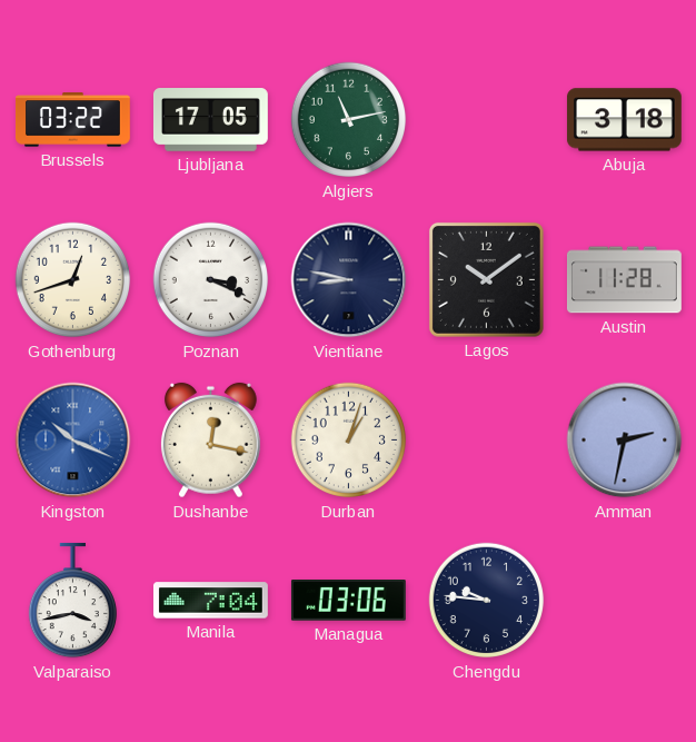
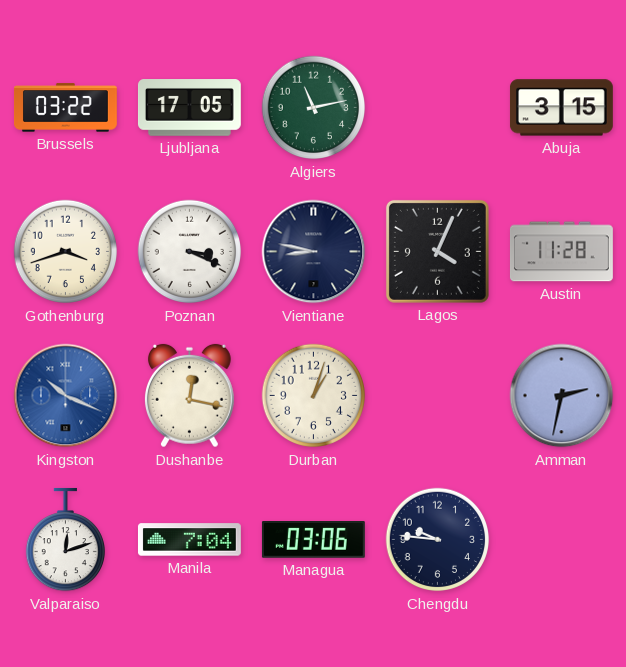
Abuja: 3:18 -> 3:15 (561, 108)
Gothenburg: 12:42 -> 3:42 (66, 252)
Lagos: 10:09 -> 4:04 (437, 251)
Valparaiso: 3:43 -> 12:12 (65, 540)
